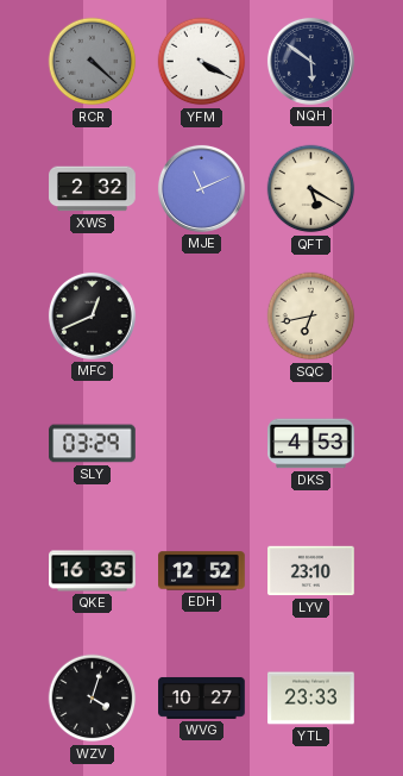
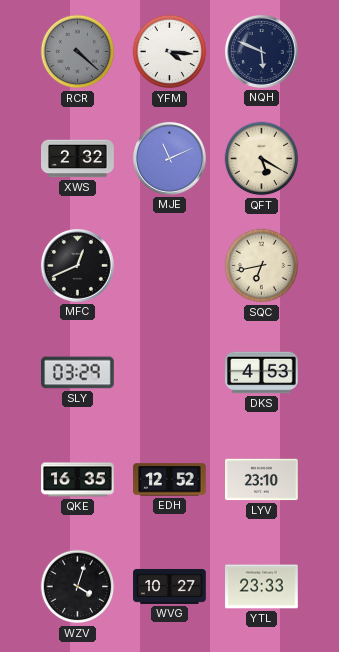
YFM: 4:20 -> 4:16 (170, 52)
NQH: 5:51 -> 5:49 (261, 51)
